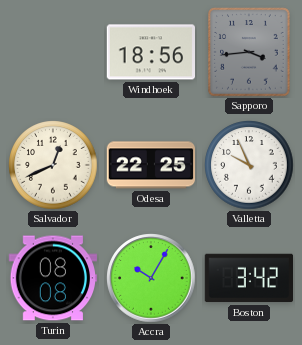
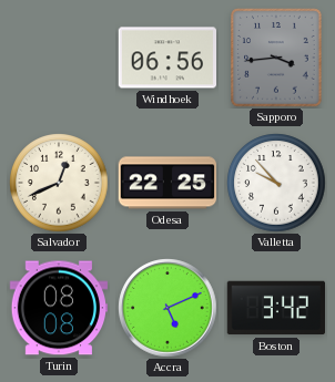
Windhoek: 18:56 -> 06:56 (166, 58)
Valletta: 9:56 -> 9:53 (276, 183)
Accra: 10:05 -> 5:11 (167, 308)
